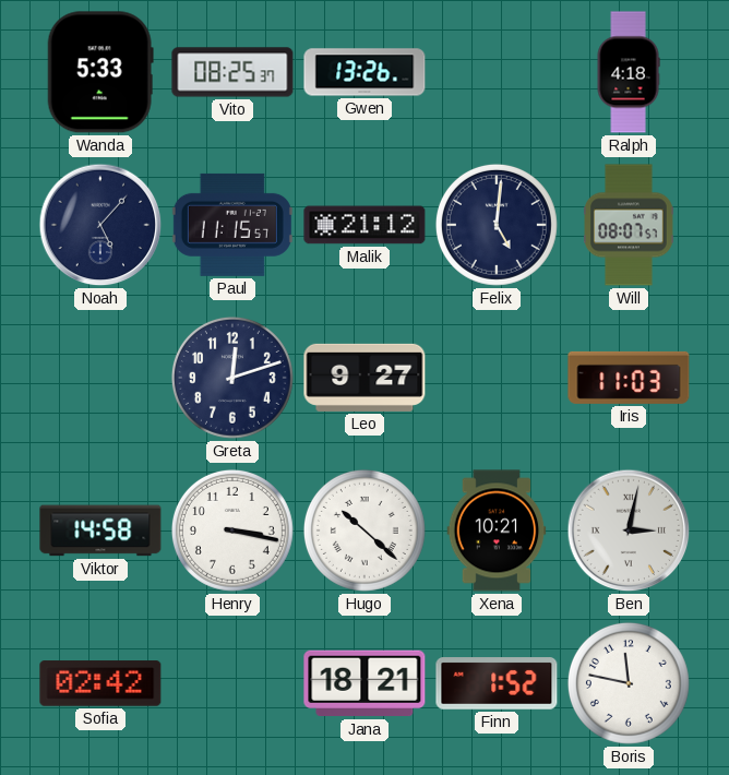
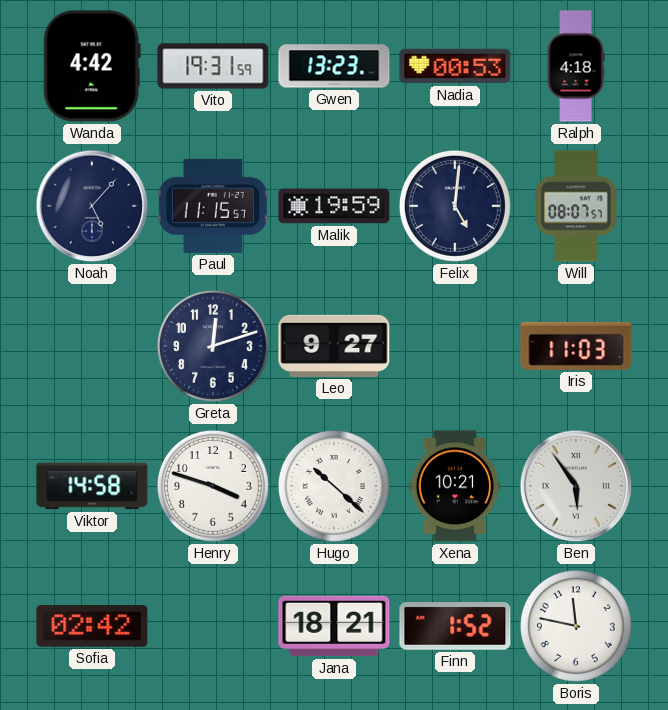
Wanda: 5:33 -> 4:42 (92, 66)
Vito: 08:25 -> 19:31 (213, 66)
Gwen: 13:26 -> 13:23 (334, 66)
Nadia: none -> 00:53 (455, 66)
Malik: 21:12 -> 19:59 (334, 206)
Henry: 3:17 -> 3:48 (213, 486)
Ben: 3:02 -> 5:54 (576, 486)
